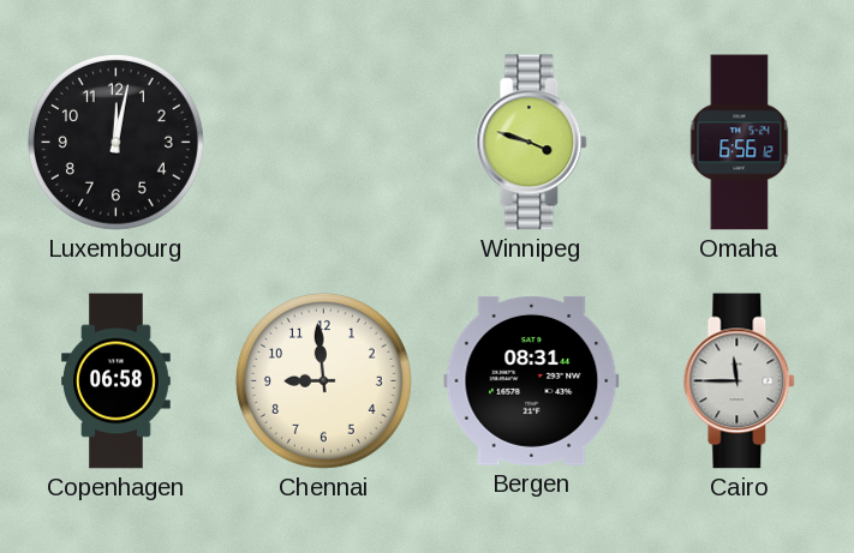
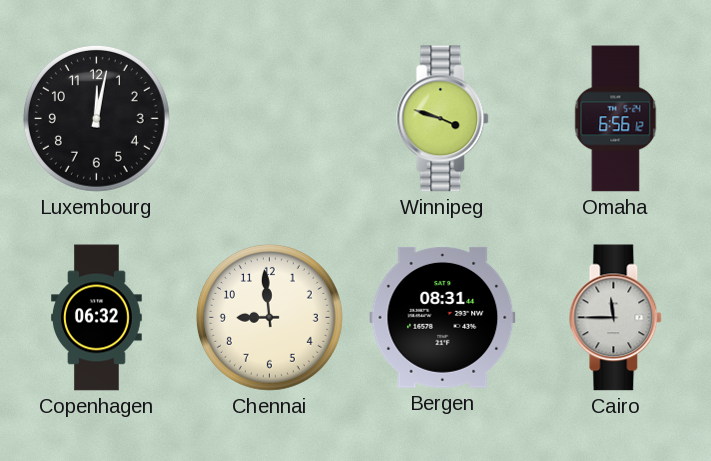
Copenhagen: 06:58 -> 06:32 (97, 318)
